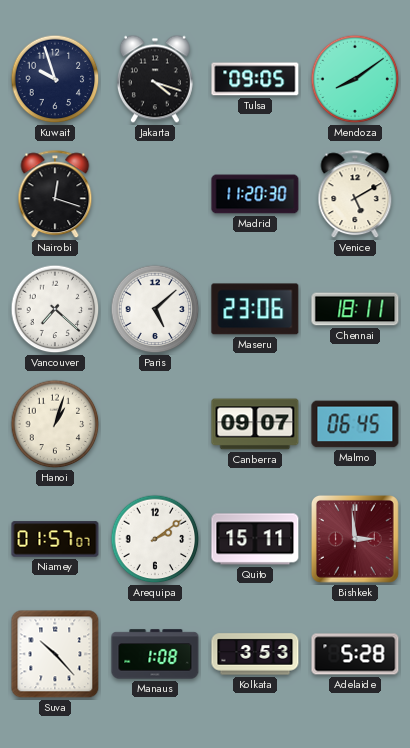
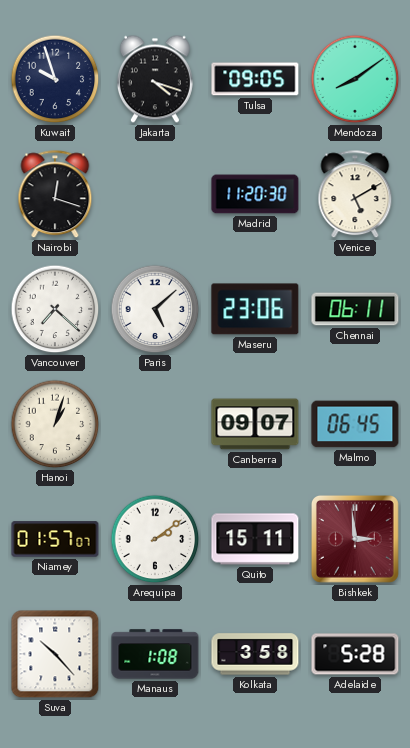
Chennai: 18:11 -> 06:11 (355, 309)
Kolkata: 3:53 -> 3:58 (255, 654)
